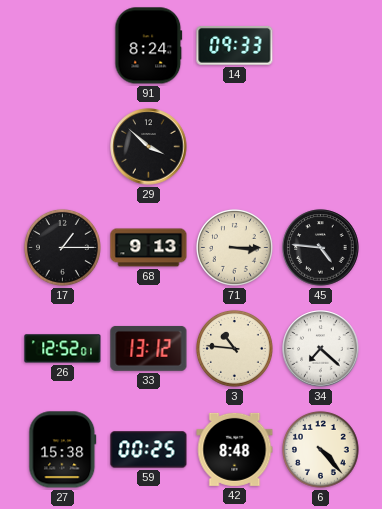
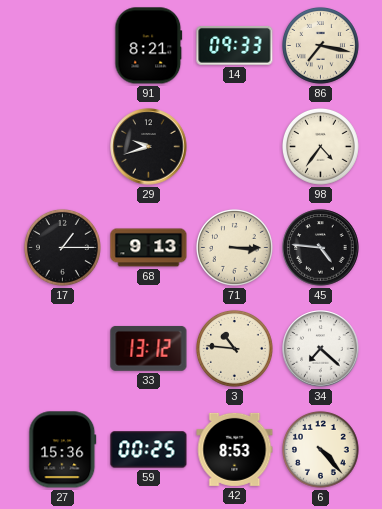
91: 8:24 -> 8:21 (149, 46)
86: none -> 7:17 (320, 45)
29: 3:52 -> 9:42 (149, 147)
98: none -> 4:36 (320, 146)
26: 12:52 -> none (63, 349)
27: 15:38 -> 15:36 (63, 450)
42: 8:48 -> 8:53 (235, 449)
